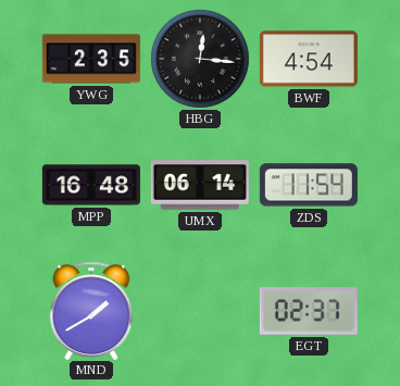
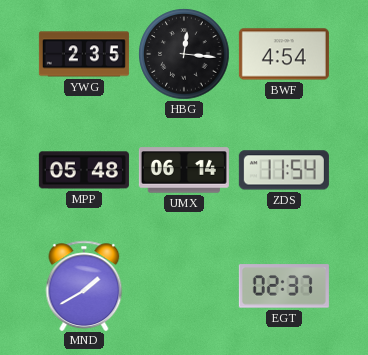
MPP: 16:48 -> 05:48 (84, 170)
